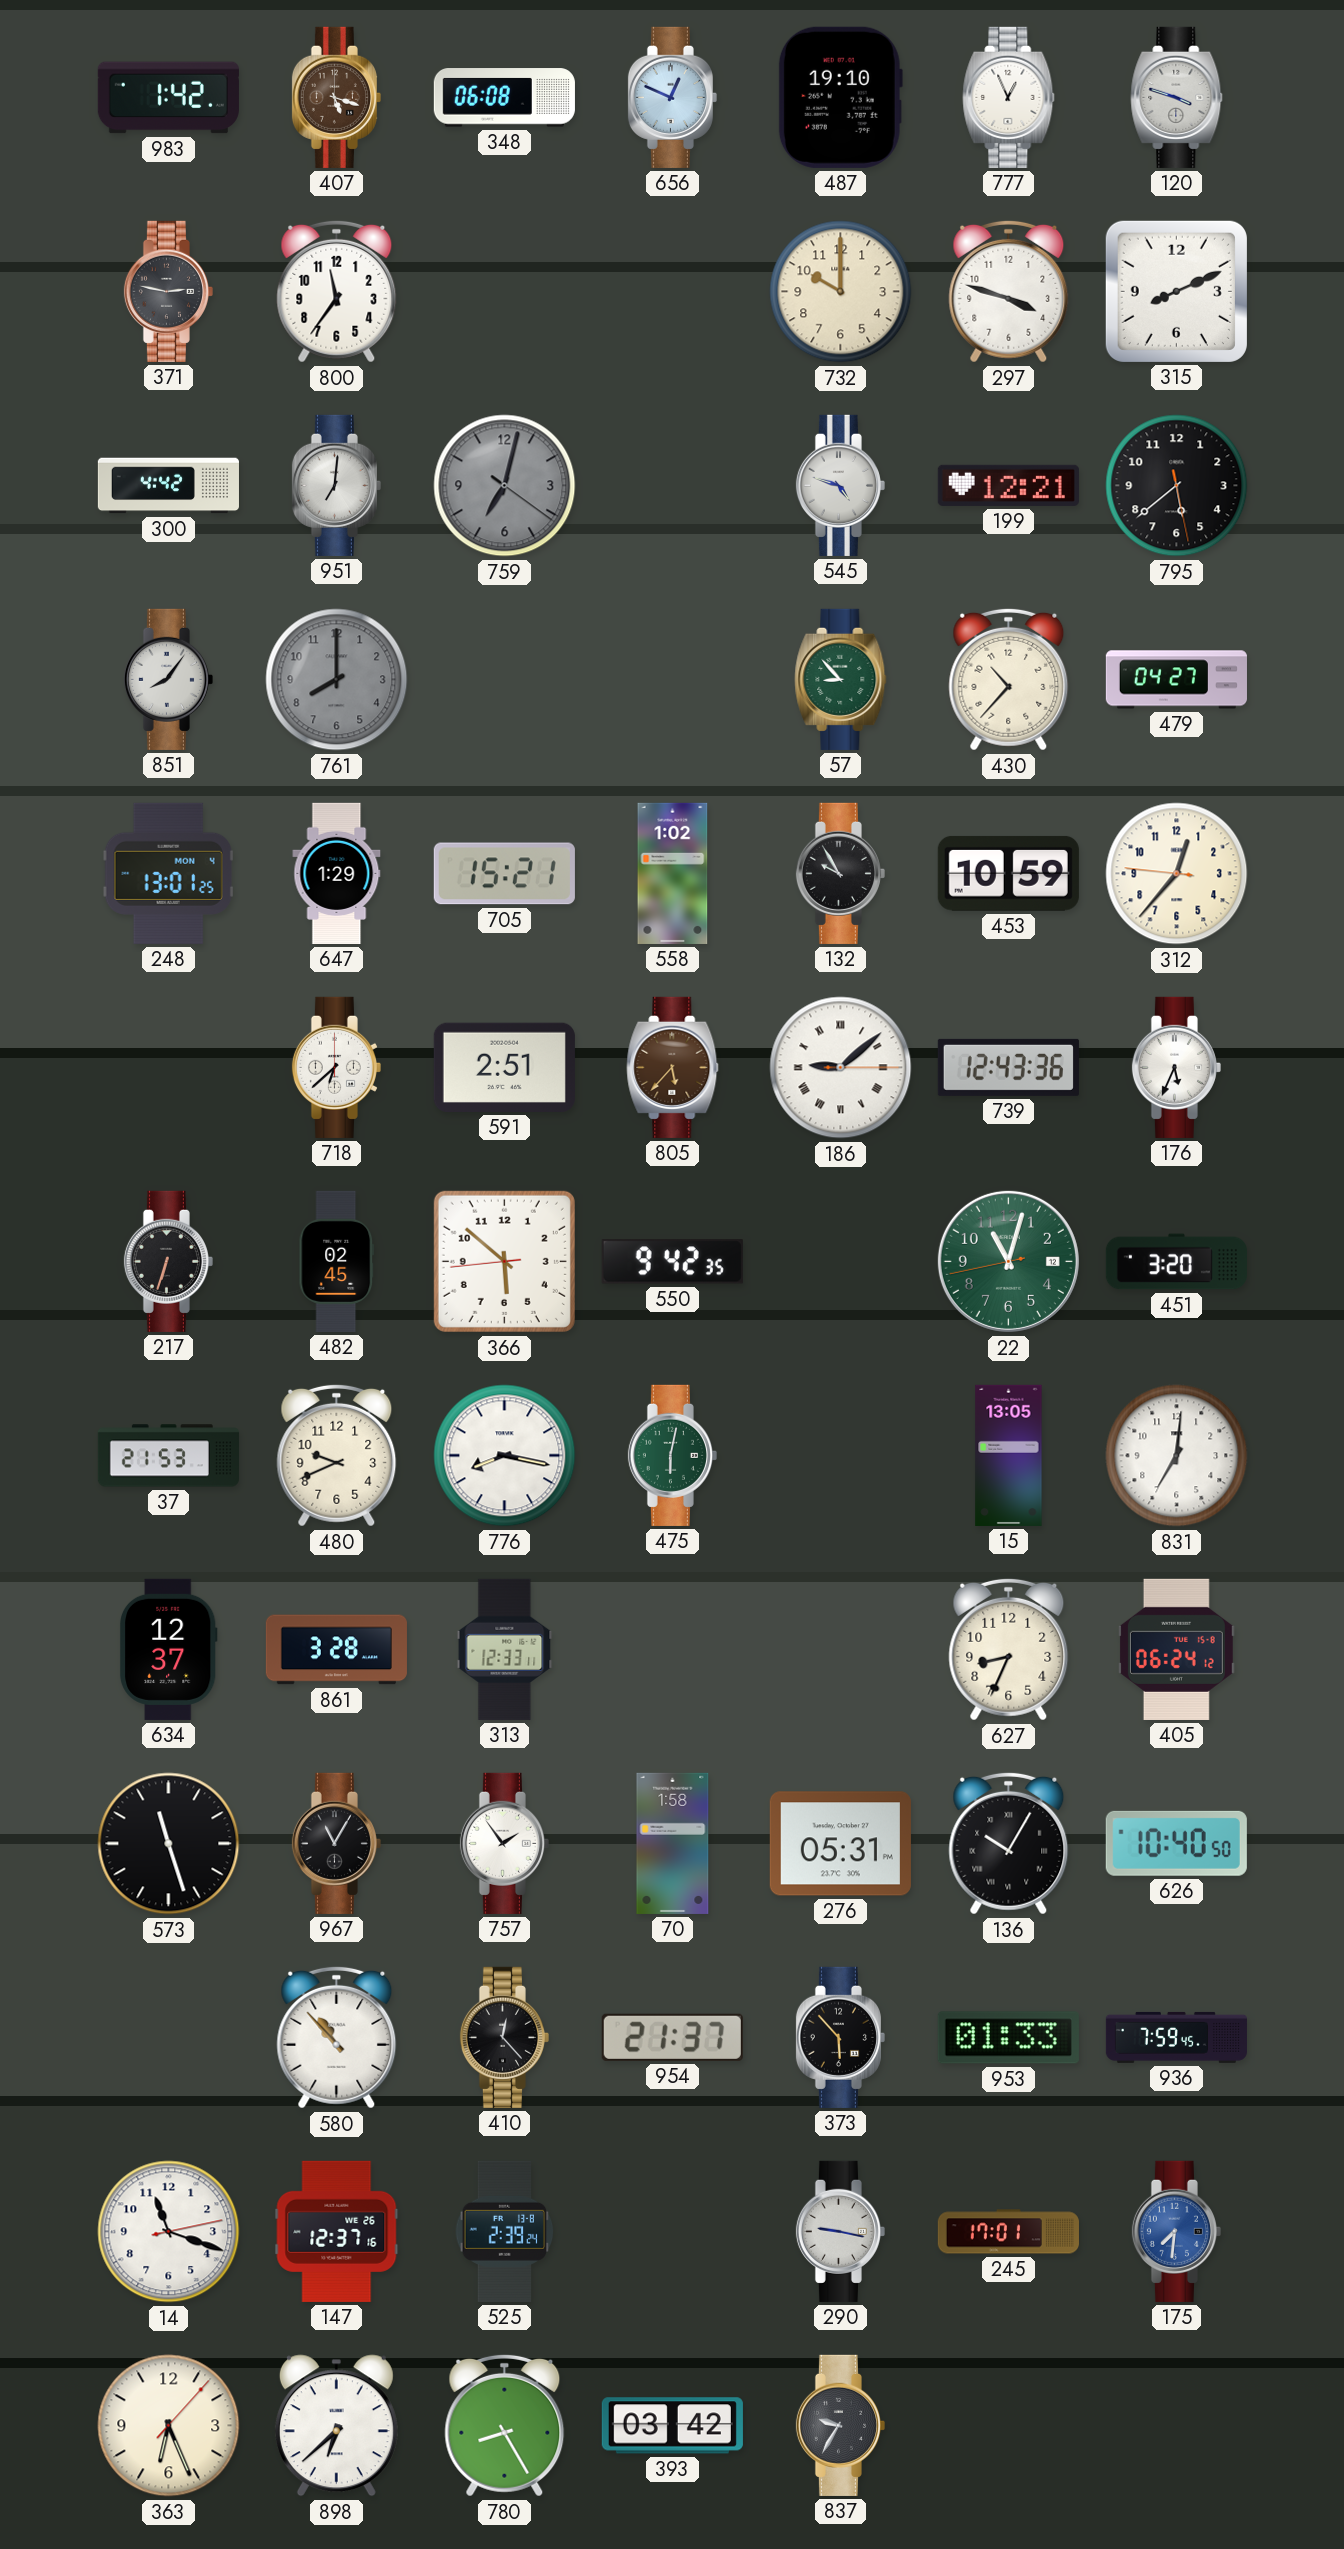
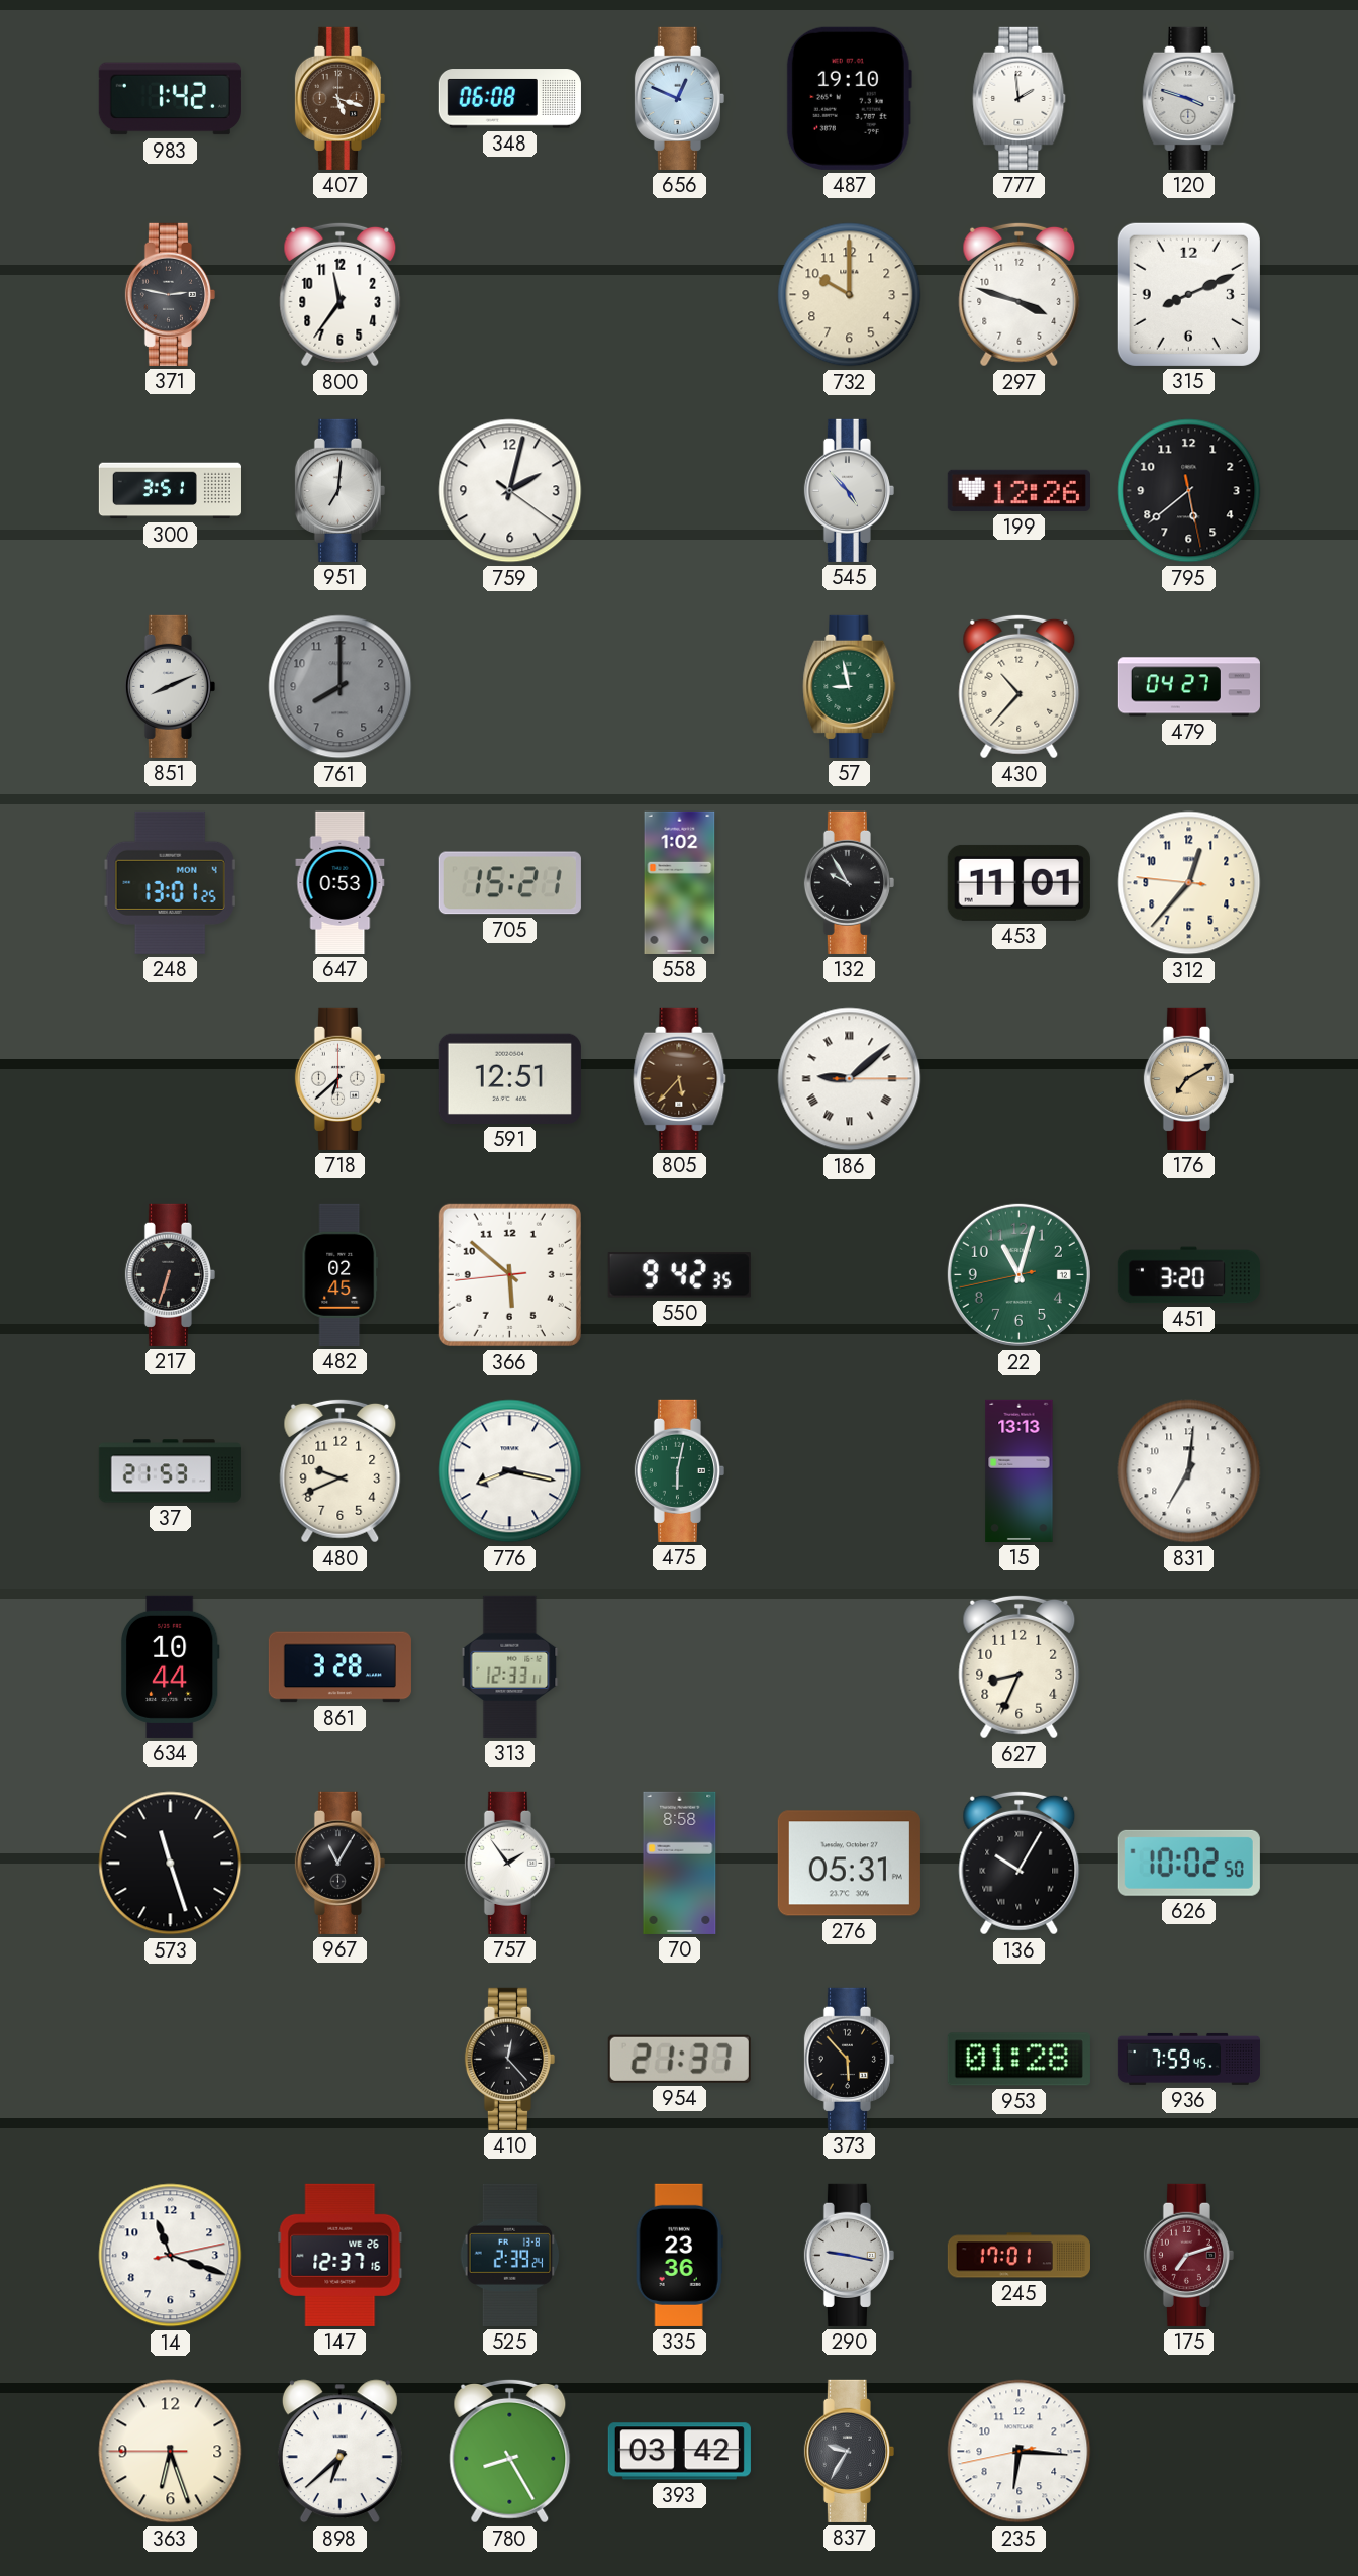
777: 12:56 -> 1:59 (1020, 98)
300: 4:42 -> 3:51 (170, 491)
759: 7:02 -> 2:02 (510, 491)
759 dial: grey -> white (510, 491)
545: 4:48 -> 4:53 (849, 490)
199: 12:21 -> 12:26 (1019, 490)
851: 8:06 -> 8:11 (170, 686)
57: 8:53 -> 8:58 (850, 686)
647: 1:29 -> 0:53 (341, 882)
453: 10:59 -> 11:01 (1019, 882)
591: 2:51 -> 12:51 (509, 1078)
739: 12:43 -> none (1008, 1067)
176: 5:34 -> 7:10 (1188, 1078)
176 dial: white -> champagne (1188, 1078)
15: 13:05 -> 13:13 (1020, 1470)
634: 12:37 -> 10:44 (170, 1666)
405: 06:24 -> none (1176, 1649)
70: 1:58 -> 8:58 (680, 1863)
626: 10:40 -> 10:02 (1188, 1863)
580: 10:53 -> none (337, 2037)
953: 01:33 -> 01:28 (1019, 2060)
335: none -> 23:36 (679, 2255)
175: 7:31 -> 7:12 (1188, 2255)
175 dial: blue -> burgundy (1188, 2255)
363: 6:26:07 -> 6:26:45 (171, 2452)
235: none -> 6:15 (1020, 2452)
